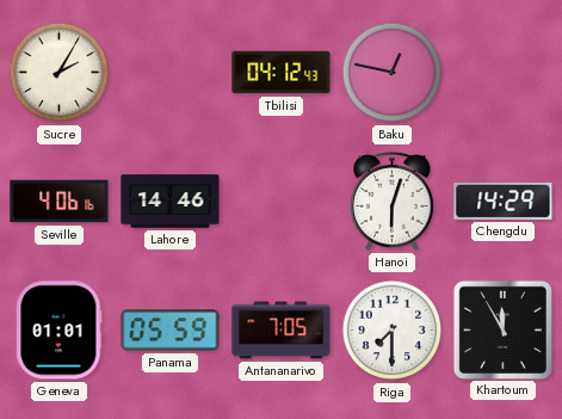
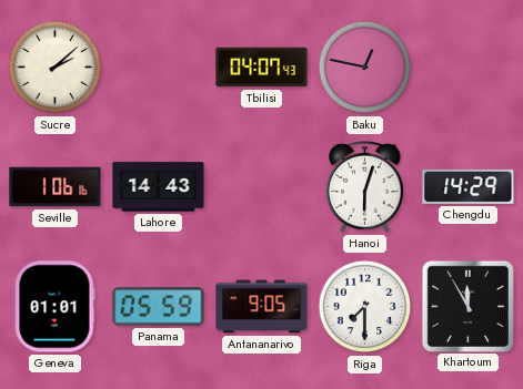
Sucre: 2:05 -> 2:08 (56, 68)
Tbilisi: 04:12 -> 04:07 (262, 68)
Seville: 4:06 -> 1:06 (56, 187)
Lahore: 14:46 -> 14:43 (159, 187)
Antananarivo: 7:05 -> 9:05 (262, 307)
